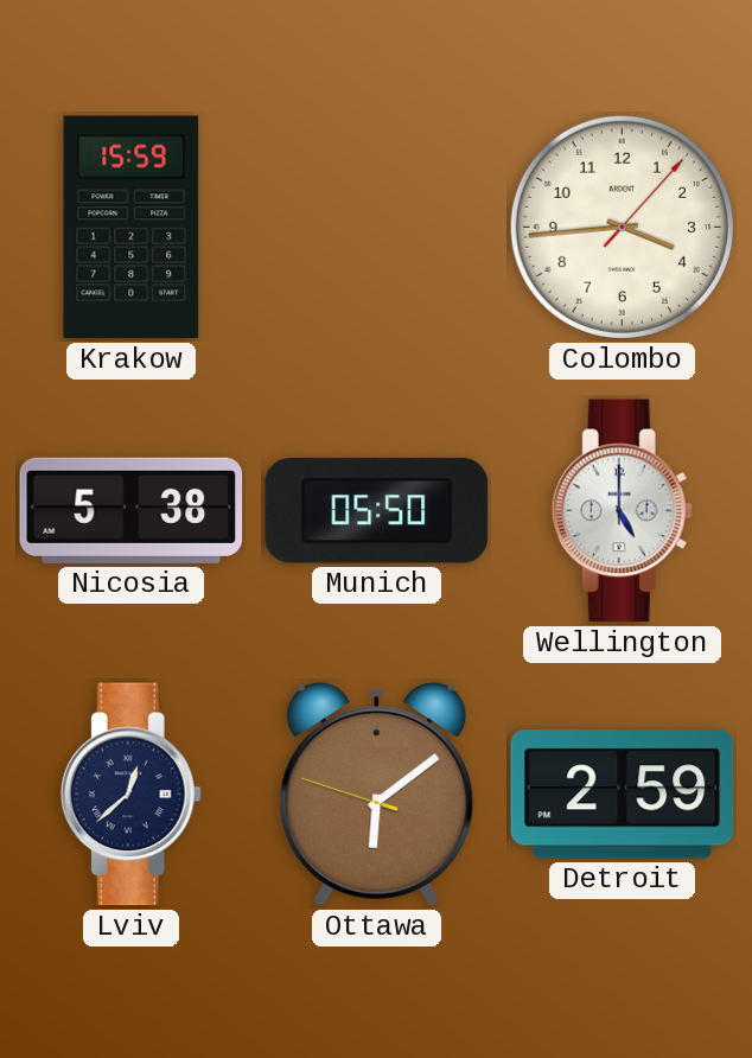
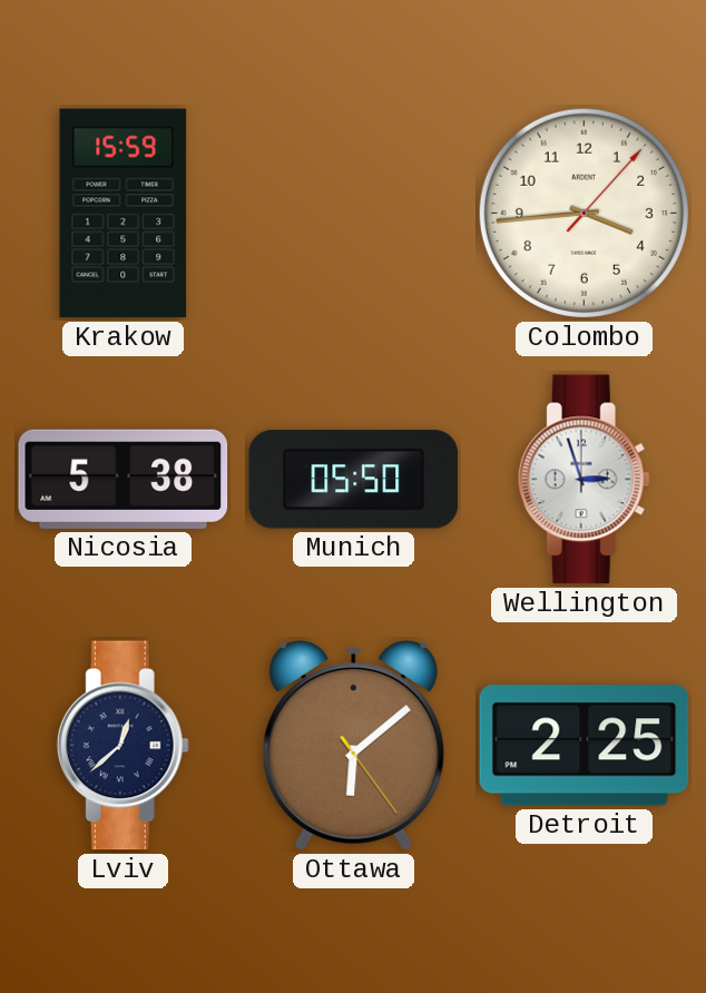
Wellington: 5:00 -> 2:57 (584, 480)
Ottawa: 6:08:48 -> 6:08:24 (354, 745)
Detroit: 2:59 -> 2:25 (585, 746)
